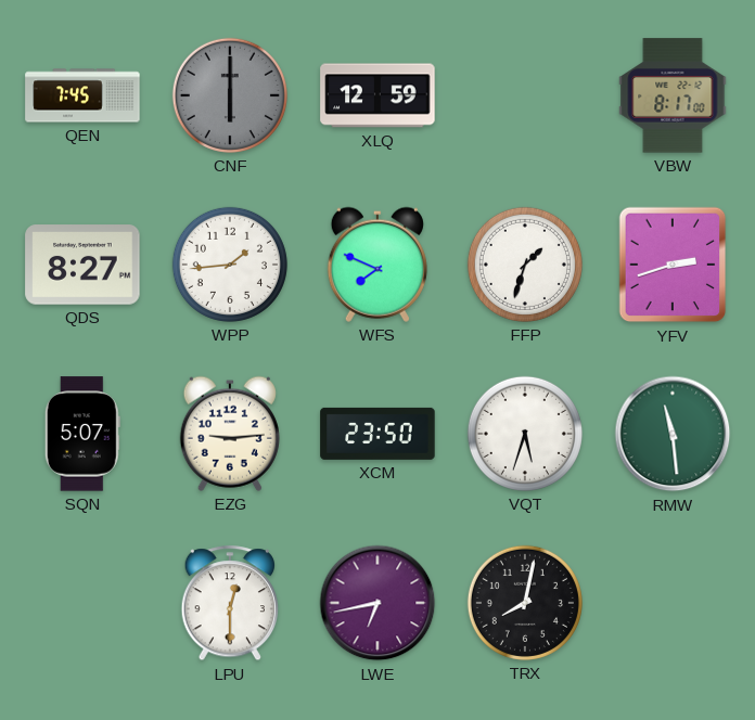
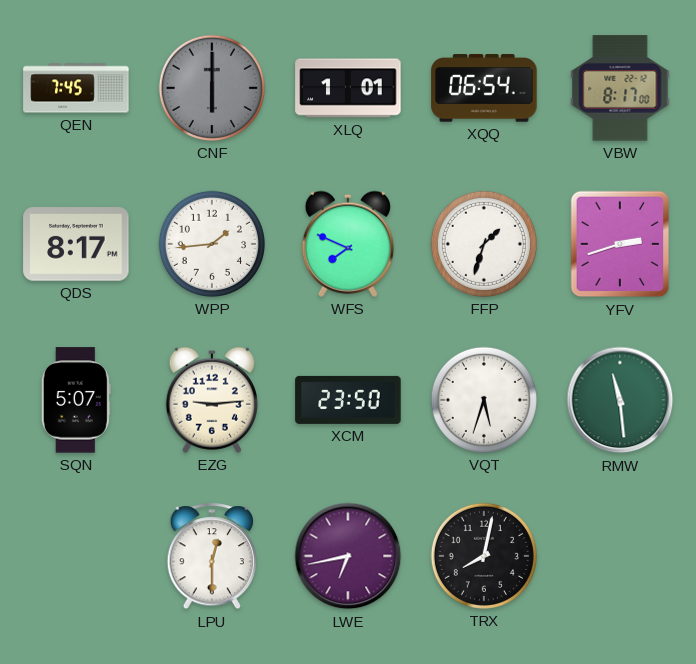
XLQ: 12:59 -> 1:01 (348, 88)
XQQ: none -> 06:54 (484, 88)
QDS: 8:27 -> 8:17 (76, 244)
